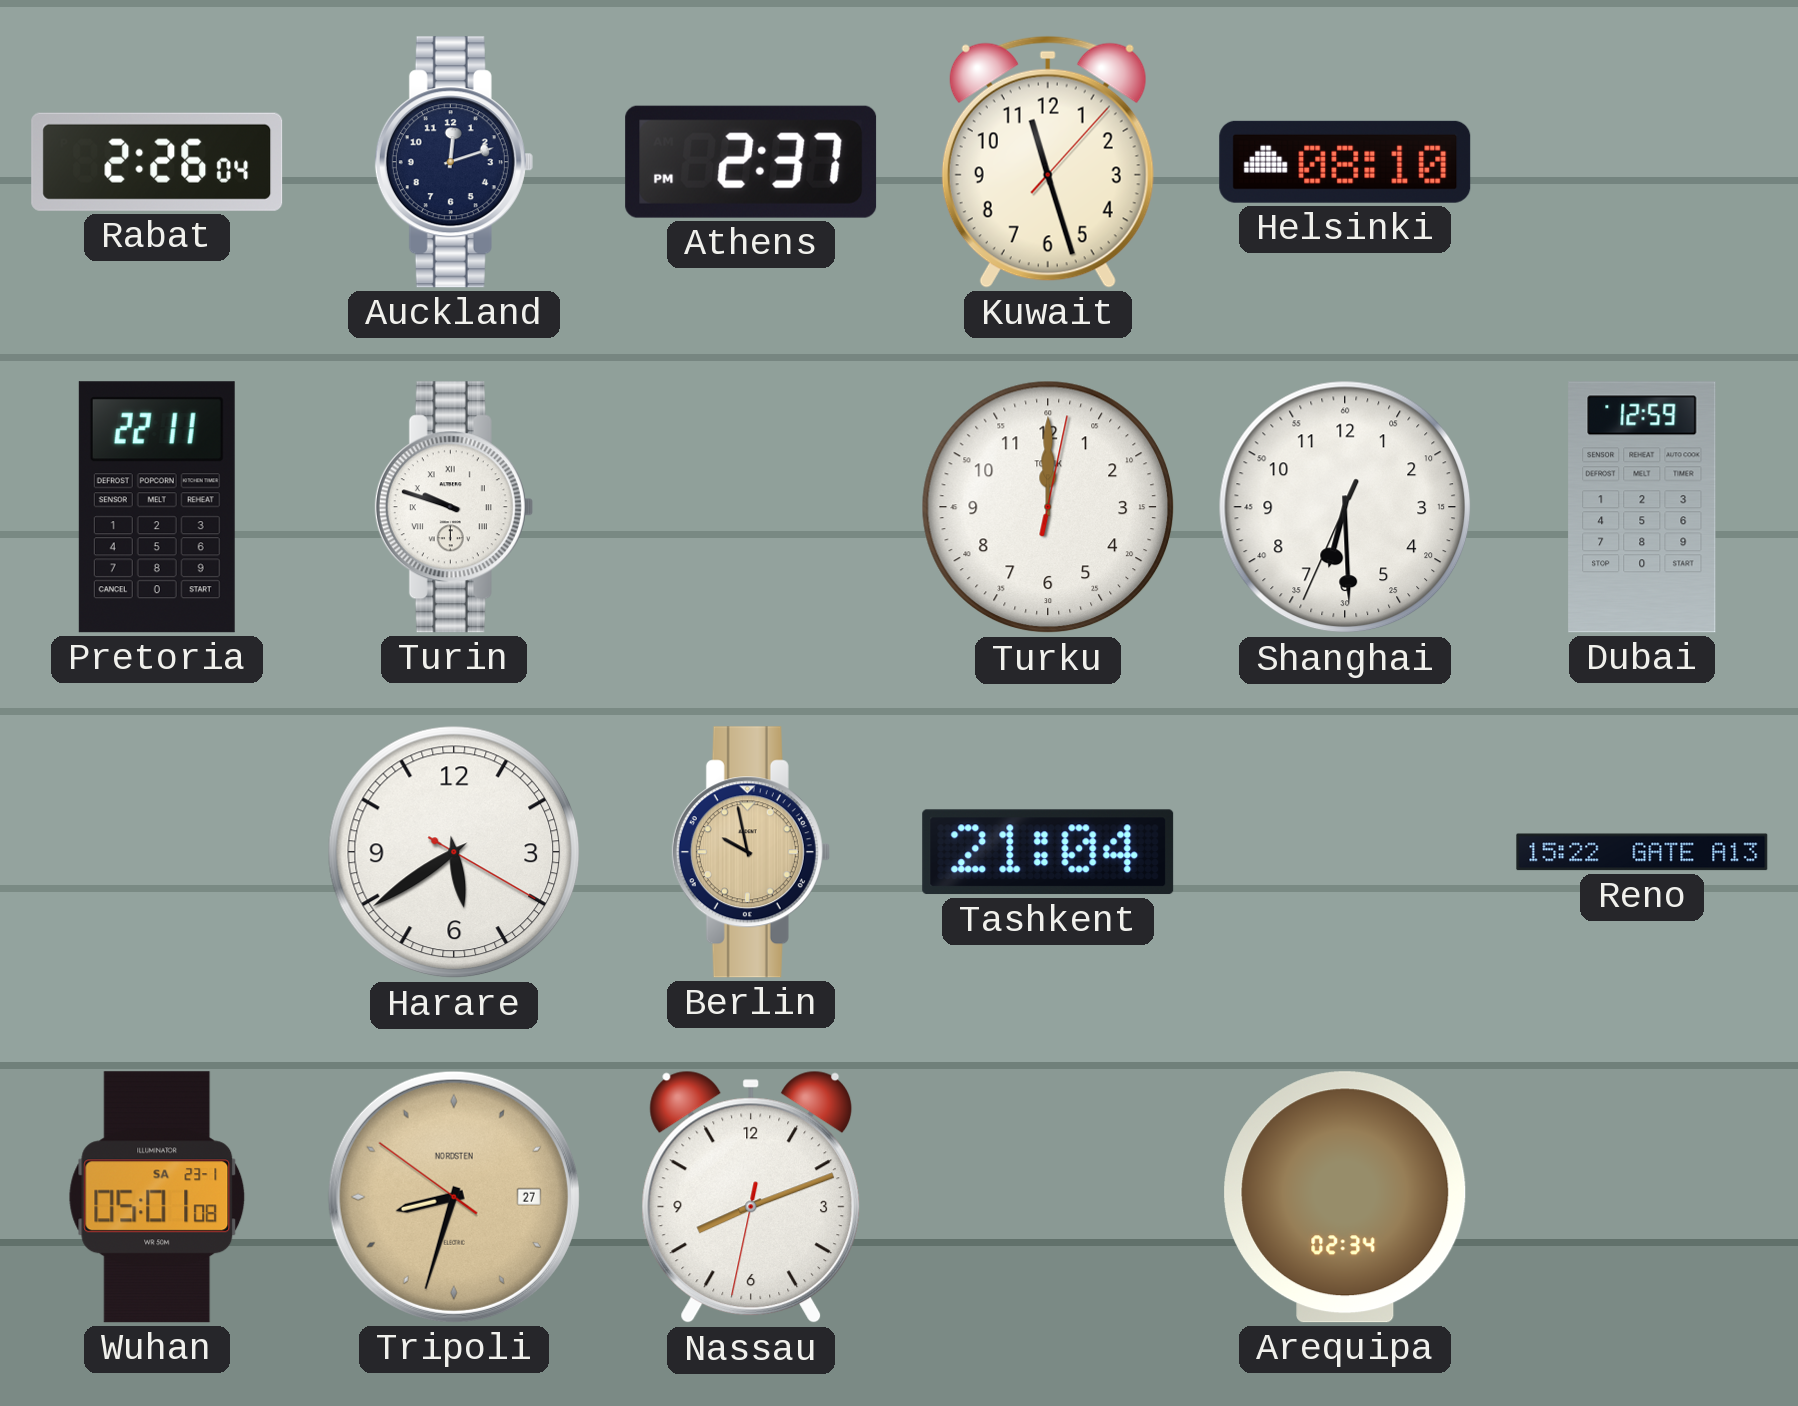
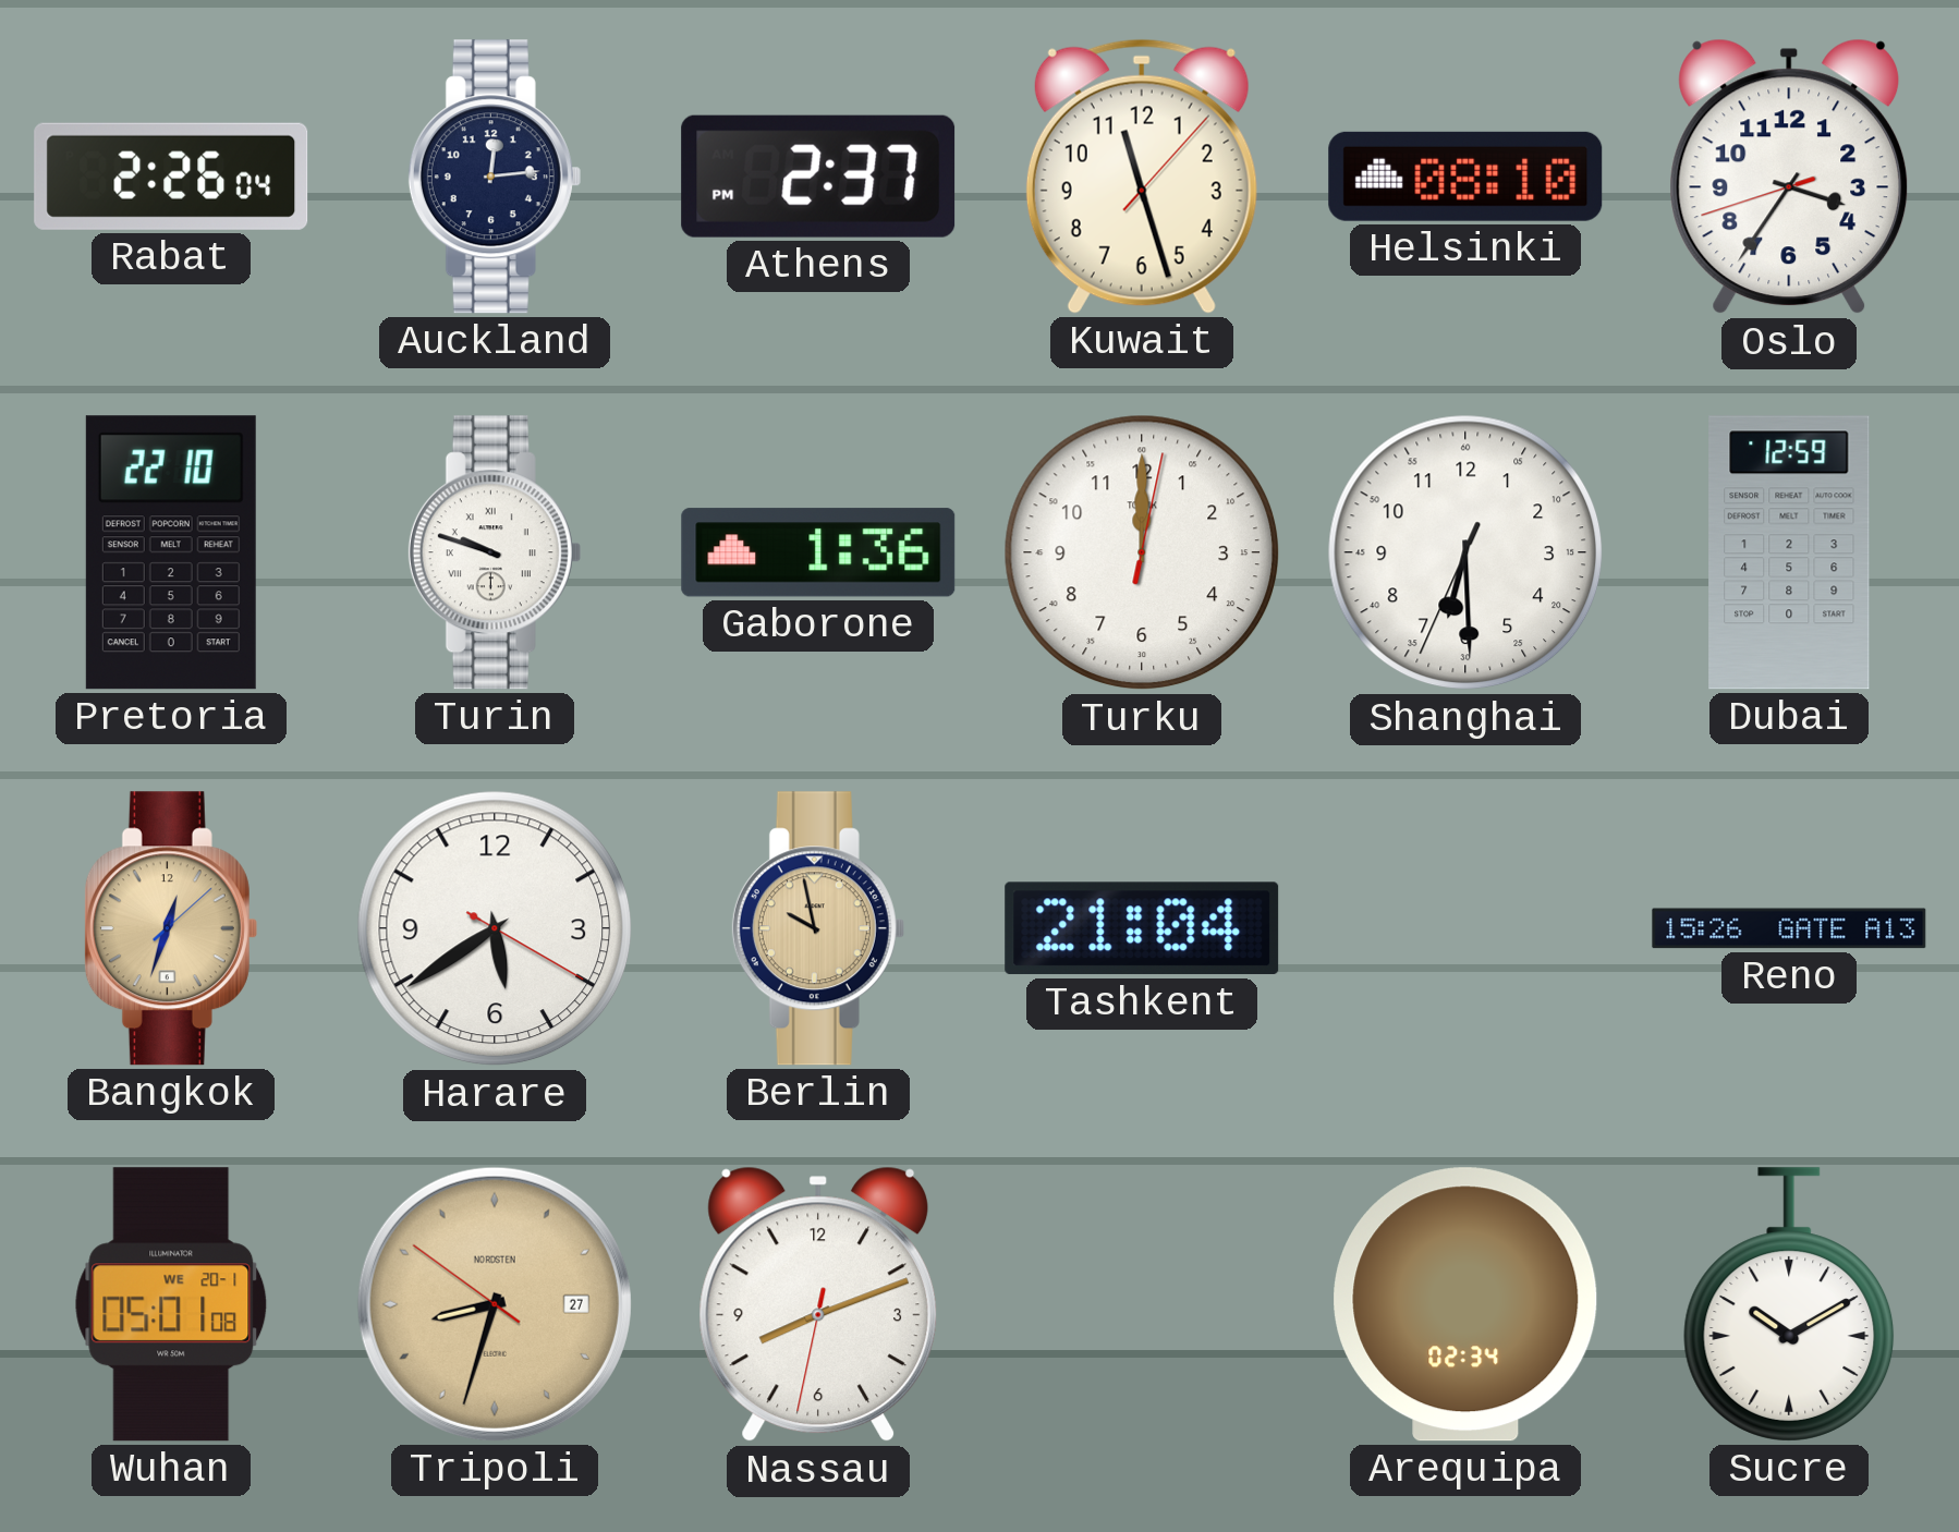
Auckland: 12:12 -> 12:14 (495, 177)
Oslo: none -> 3:35 (1789, 177)
Pretoria: 22:11 -> 22:10 (171, 552)
Gaborone: none -> 1:36 (818, 552)
Bangkok: none -> 12:33 (171, 928)
Reno: 15:22 -> 15:26 (1789, 928)
Wuhan date: SA 23-1 -> WE 20-1 (171, 1304)
Sucre: none -> 10:10 (1789, 1304)
